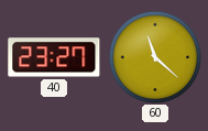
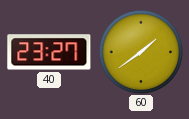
60: 11:22 -> 1:39 (141, 52)
